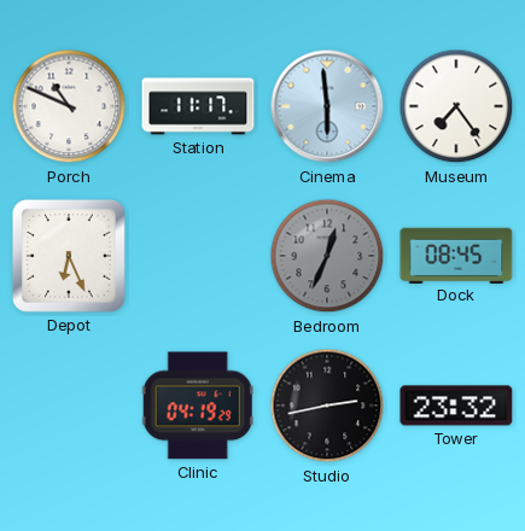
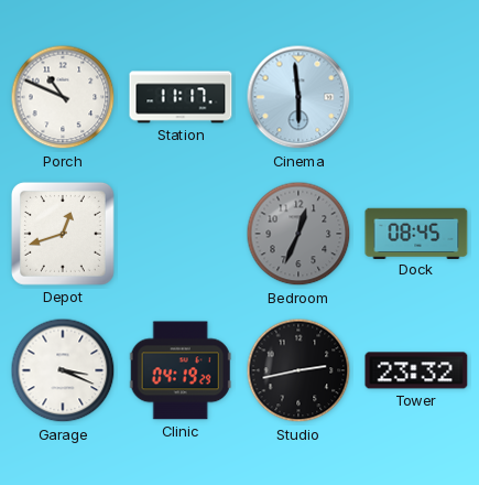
Museum: 7:24 -> none (456, 106)
Depot: 6:26 -> 12:42 (63, 234)
Garage: none -> 3:19 (63, 370)
